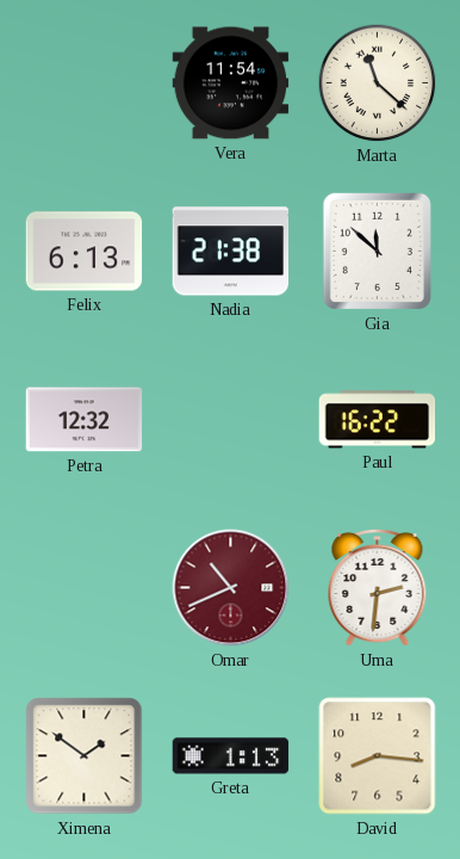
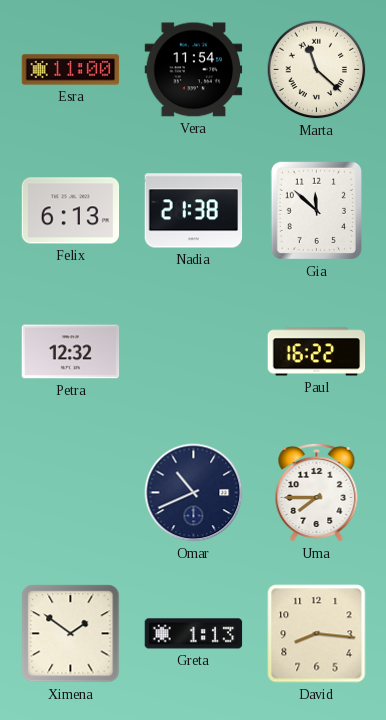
Esra: none -> 11:00 (71, 70)
Omar dial: burgundy -> navy (194, 493)
Uma: 2:31 -> 7:45 (317, 492)
